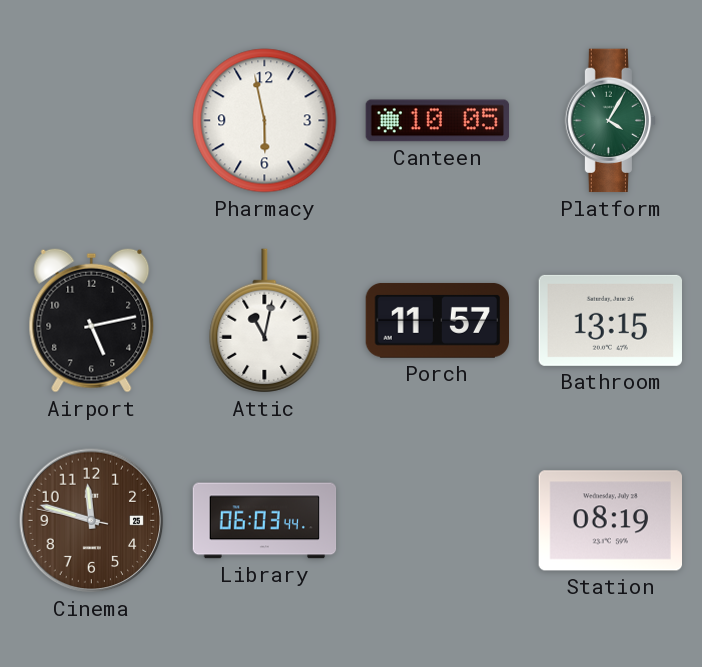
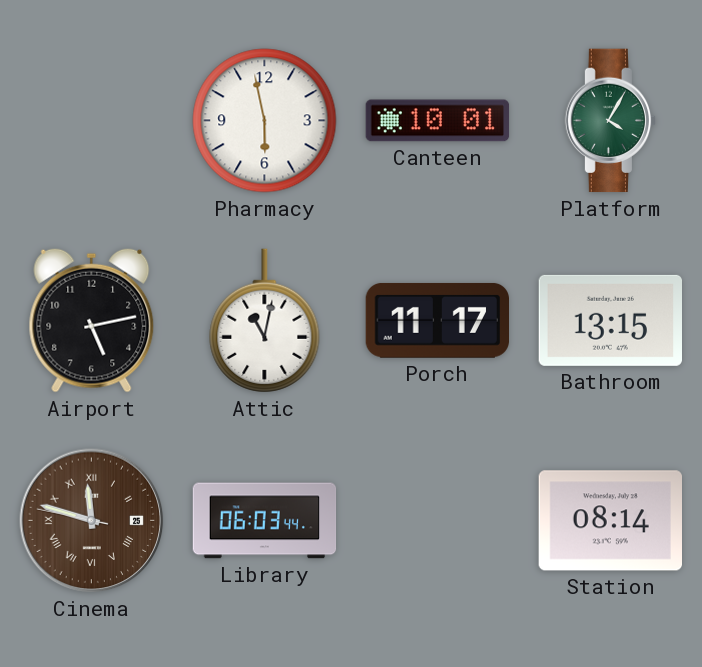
Canteen: 10:05 -> 10:01 (438, 121)
Porch: 11:57 -> 11:17 (437, 320)
Cinema numerals: Arabic -> Roman (92, 521)
Station: 08:19 -> 08:14 (610, 521)
